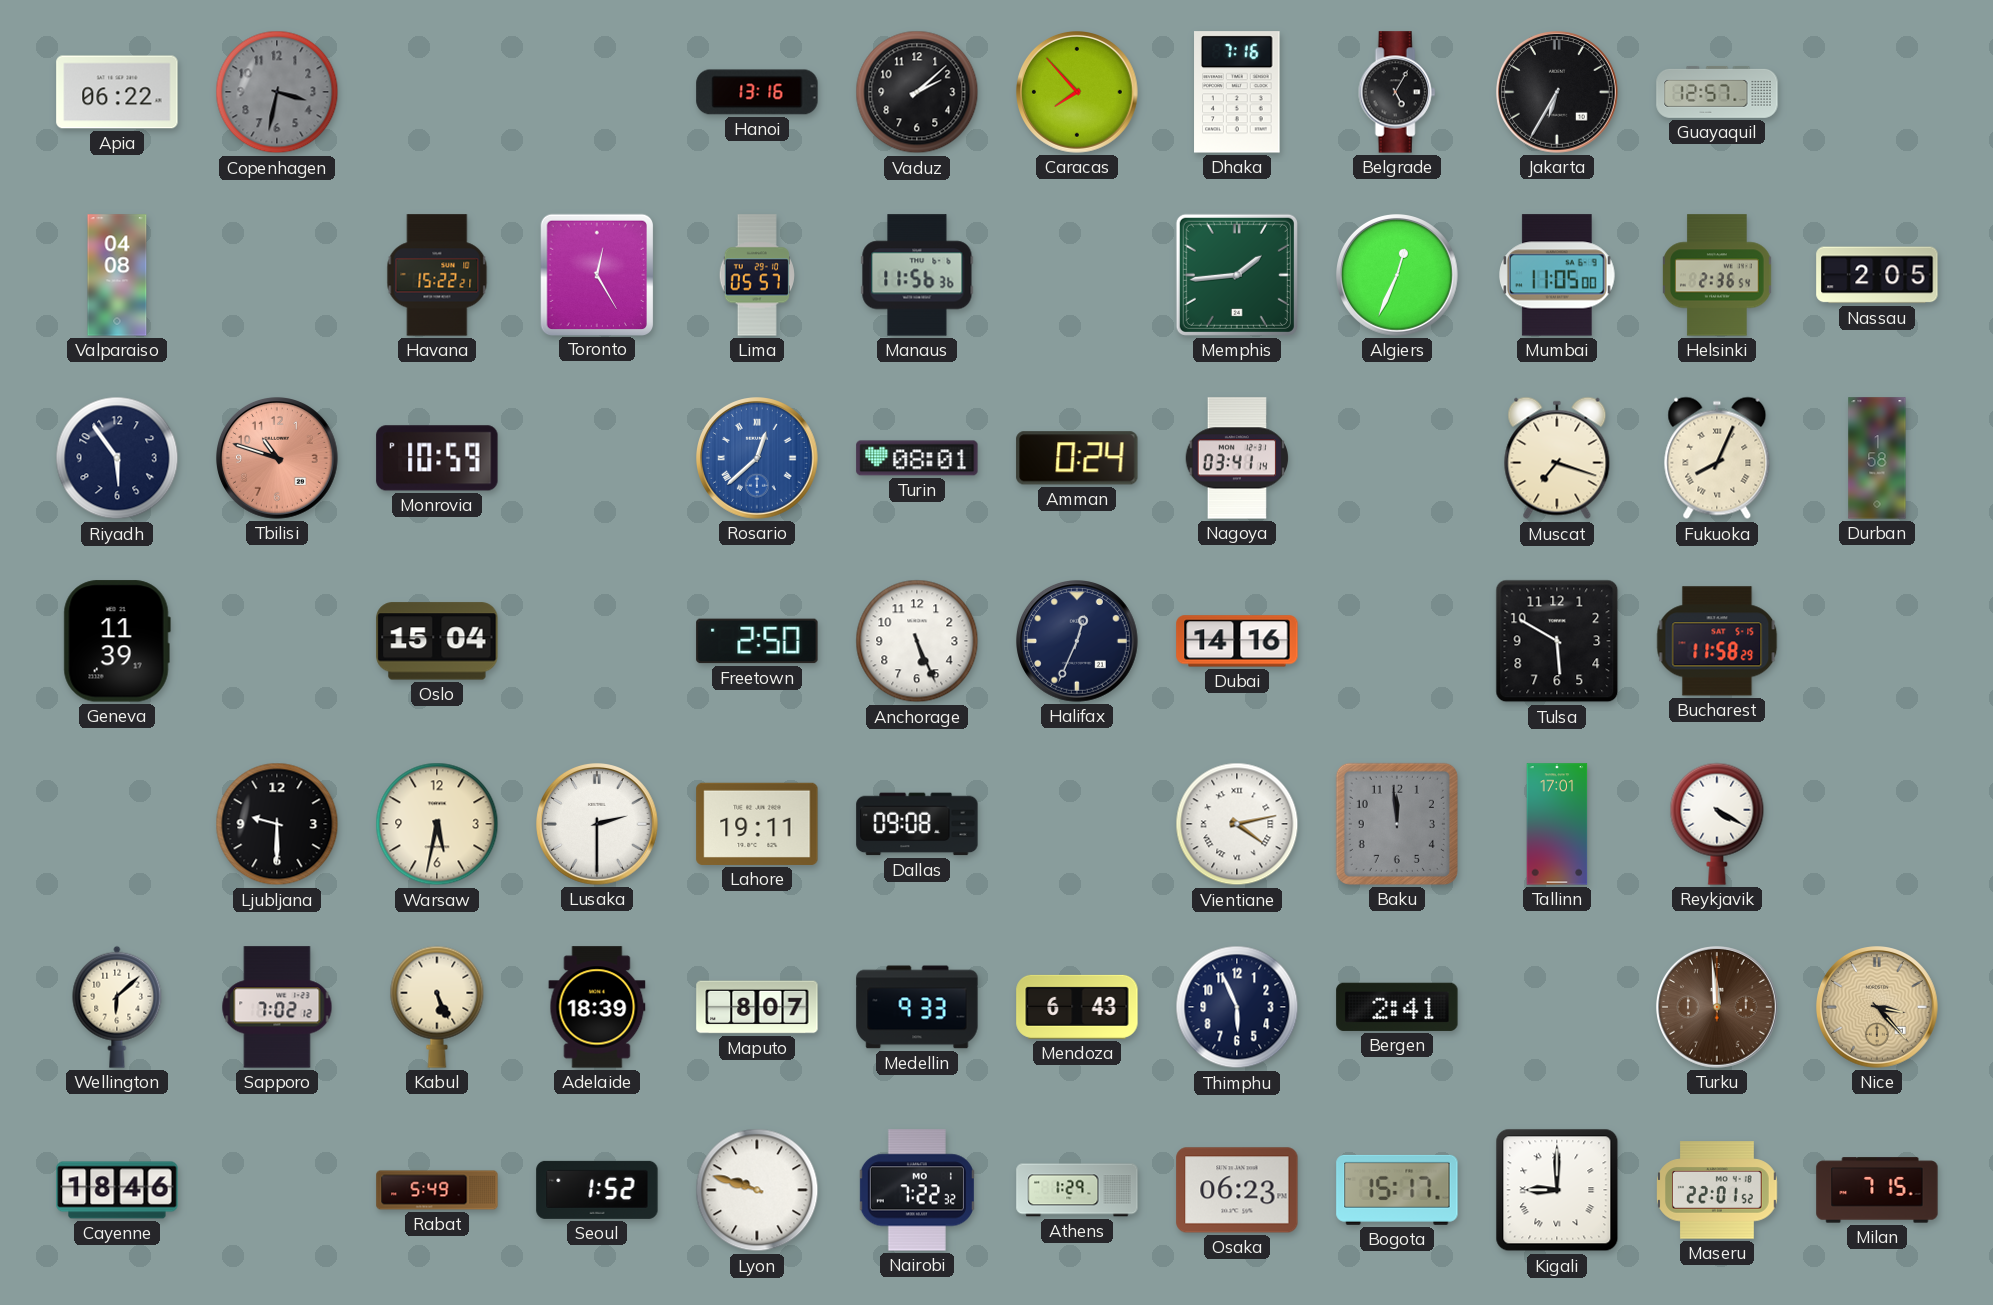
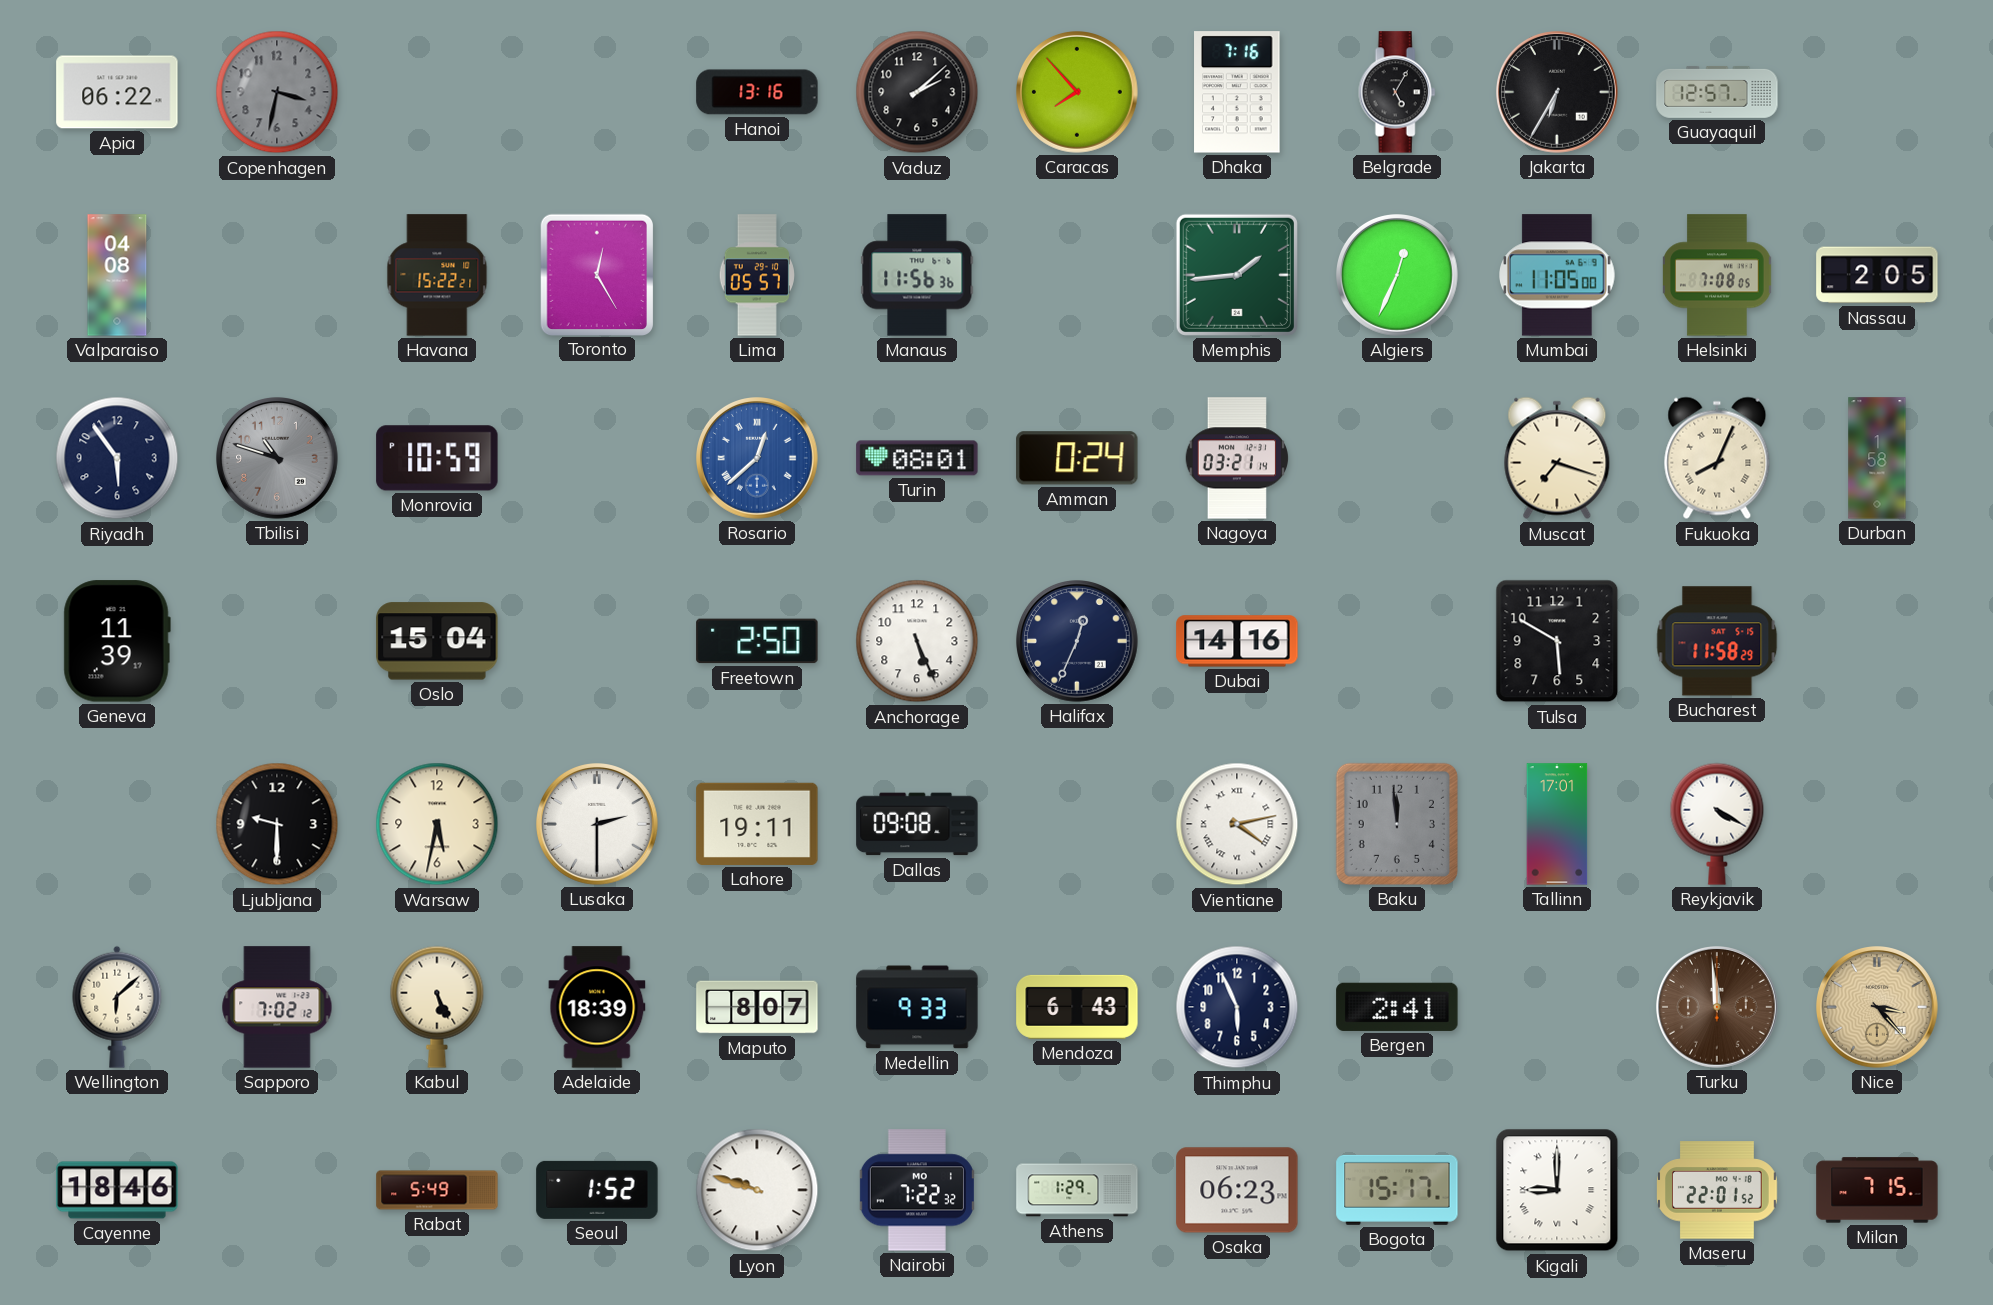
Helsinki: 2:36 -> 7:08 (1718, 275)
Tbilisi dial: salmon -> grey (278, 459)
Nagoya: 03:41 -> 03:21 (1236, 458)
